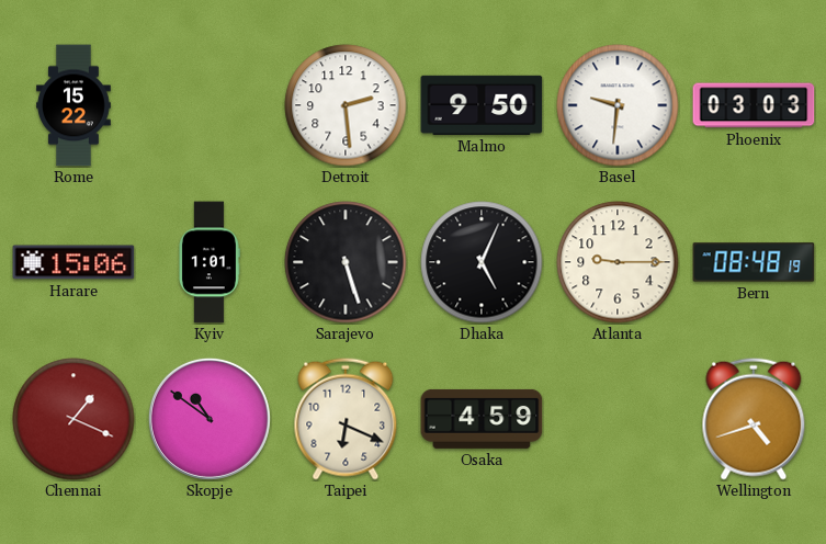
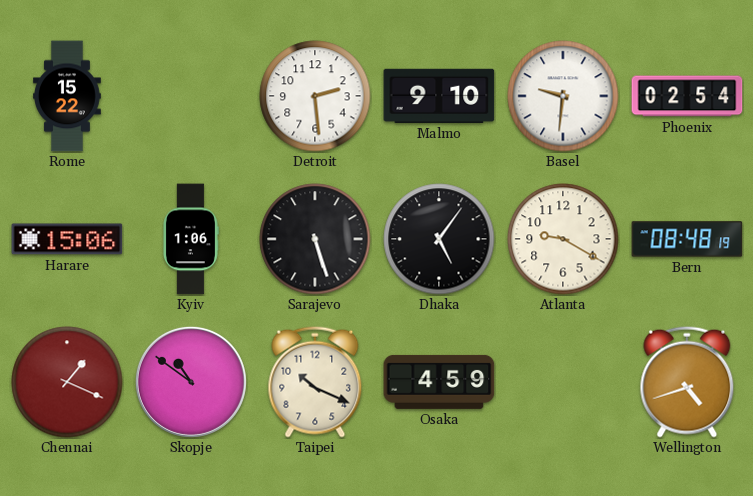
Malmo: 9:50 -> 9:10 (439, 96)
Phoenix: 03:03 -> 02:54 (687, 96)
Kyiv: 1:01 -> 1:06 (191, 239)
Dhaka: 5:04 -> 5:06 (439, 239)
Atlanta: 9:15 -> 9:20 (563, 239)
Taipei: 6:19 -> 10:19 (315, 382)
